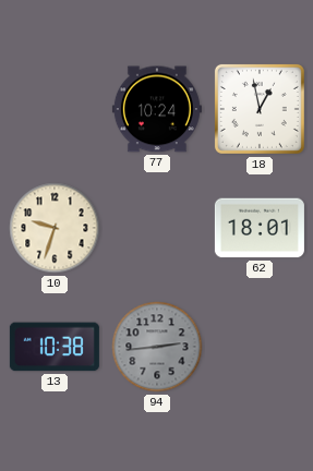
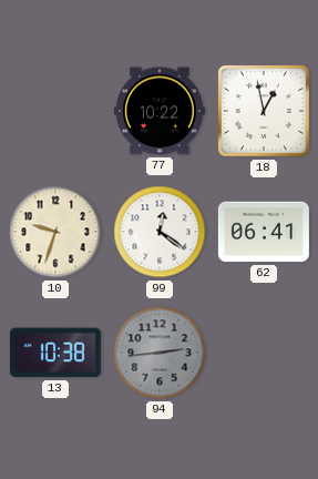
77: 10:24 -> 10:22 (160, 111)
99: none -> 12:21 (160, 232)
62: 18:01 -> 06:41 (264, 232)
